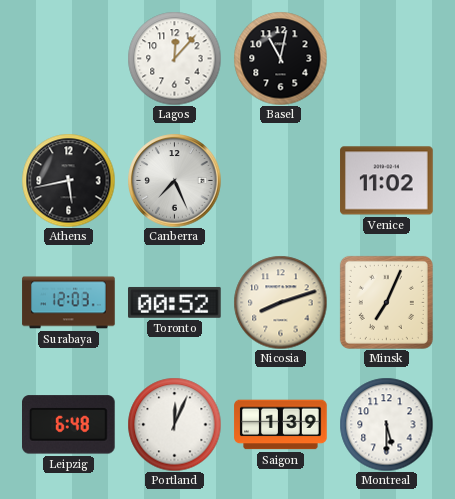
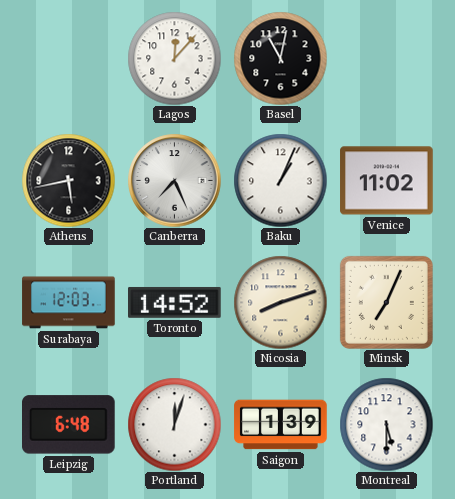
Baku: none -> 1:04 (280, 180)
Toronto: 00:52 -> 14:52 (175, 302)
Portland: 12:04 -> 12:03 (174, 424)
